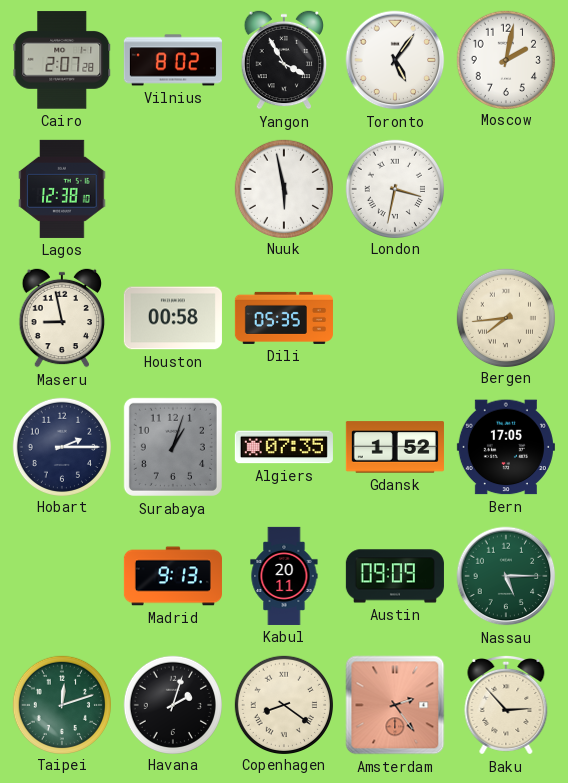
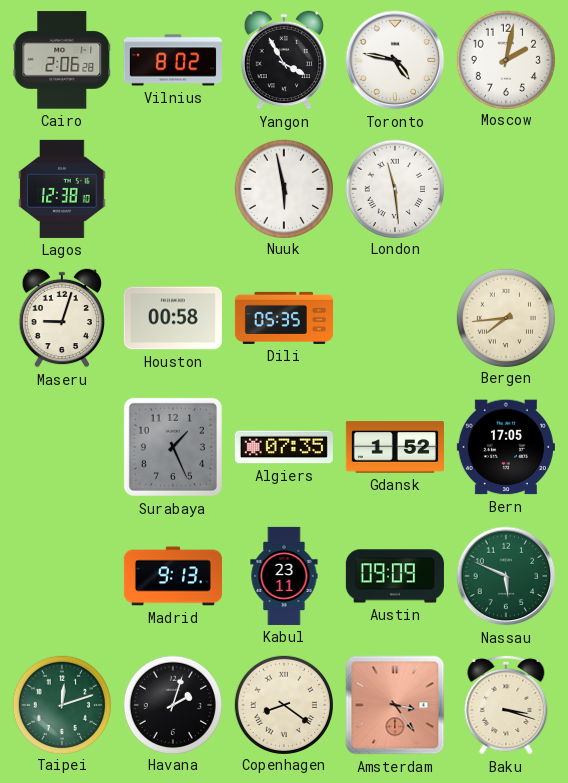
Cairo: 2:07 -> 2:06 (62, 60)
Toronto: 5:06 -> 4:47 (395, 60)
London: 3:32 -> 11:29 (394, 188)
Maseru: 8:58 -> 9:03 (62, 318)
Hobart: 2:15 -> none (61, 446)
Surabaya: 1:03 -> 1:26 (173, 447)
Kabul: 20:11 -> 23:11 (284, 576)
Nassau: 5:15 -> 5:49 (506, 576)
Amsterdam: 2:24 -> 3:24 (395, 705)
Baku: 2:53 -> 3:18 (506, 705)
